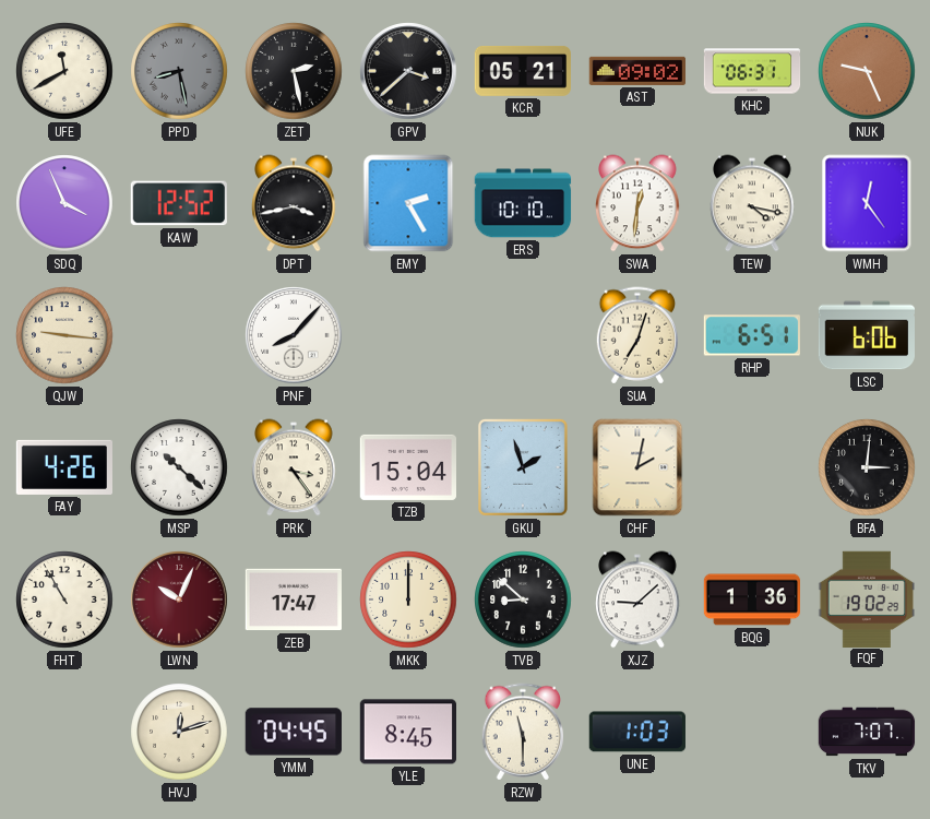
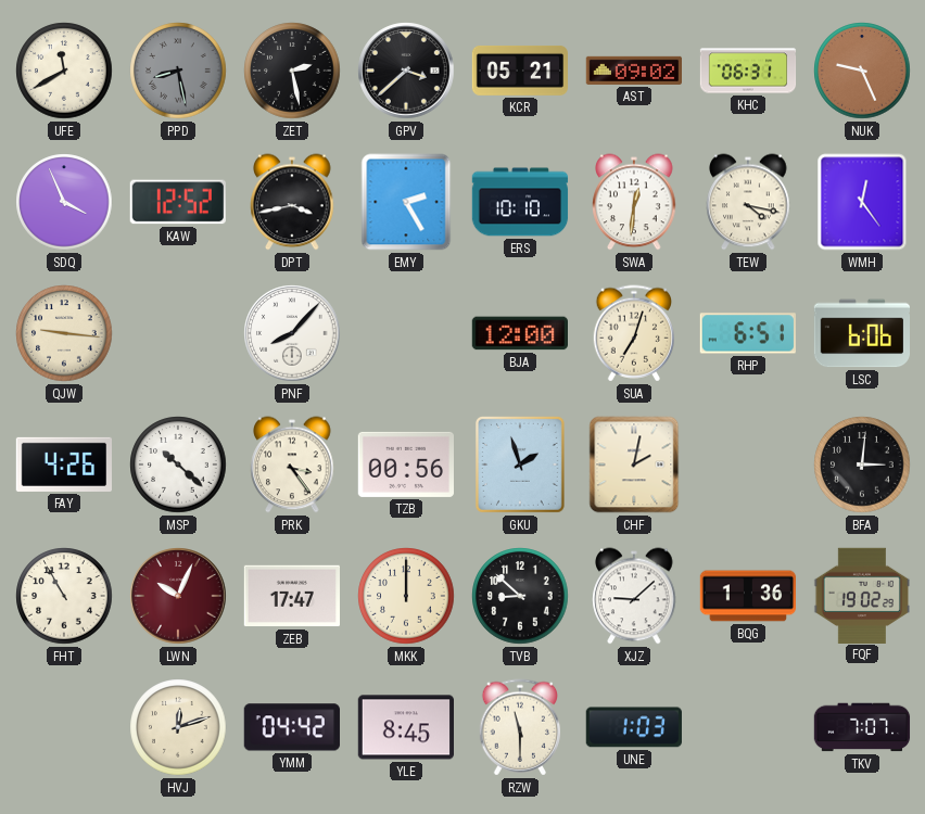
BJA: none -> 12:00 (519, 333)
TZB: 15:04 -> 00:56 (405, 465)
YMM: 04:45 -> 04:42 (292, 727)
